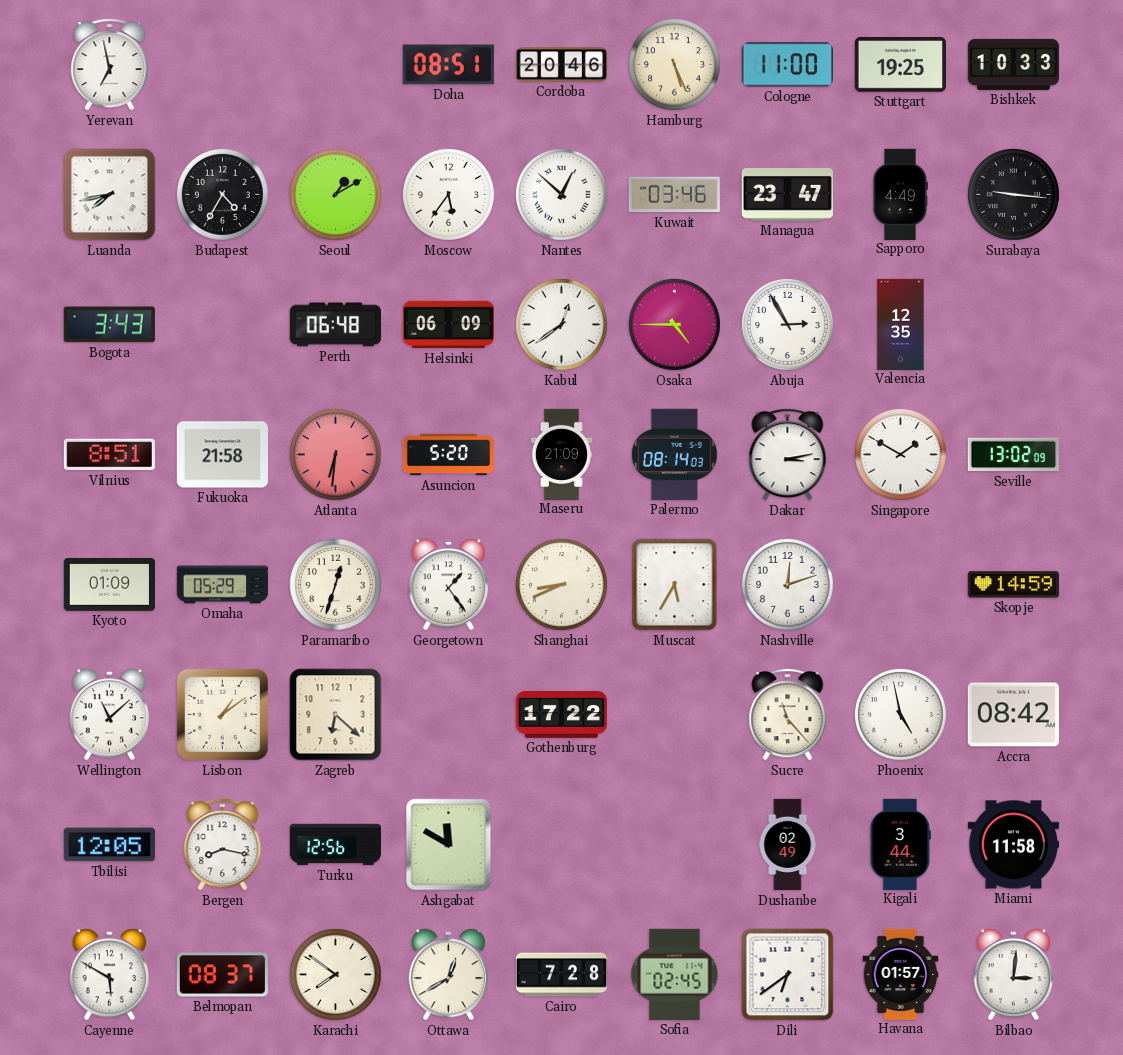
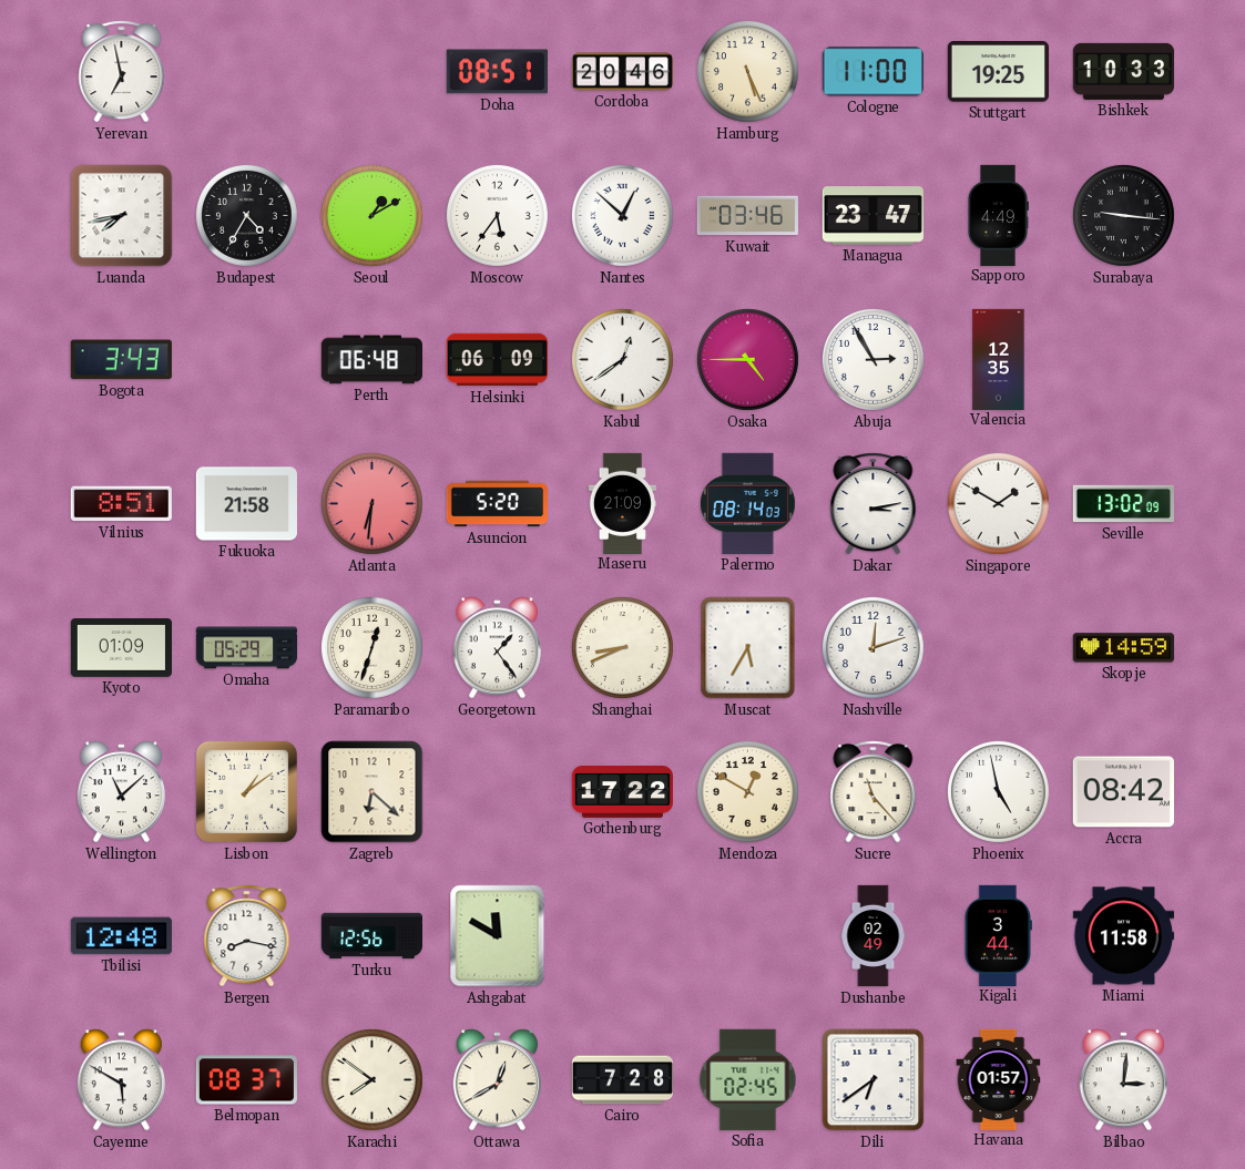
Mendoza: none -> 12:50 (747, 791)
Tbilisi: 12:05 -> 12:48 (121, 936)
